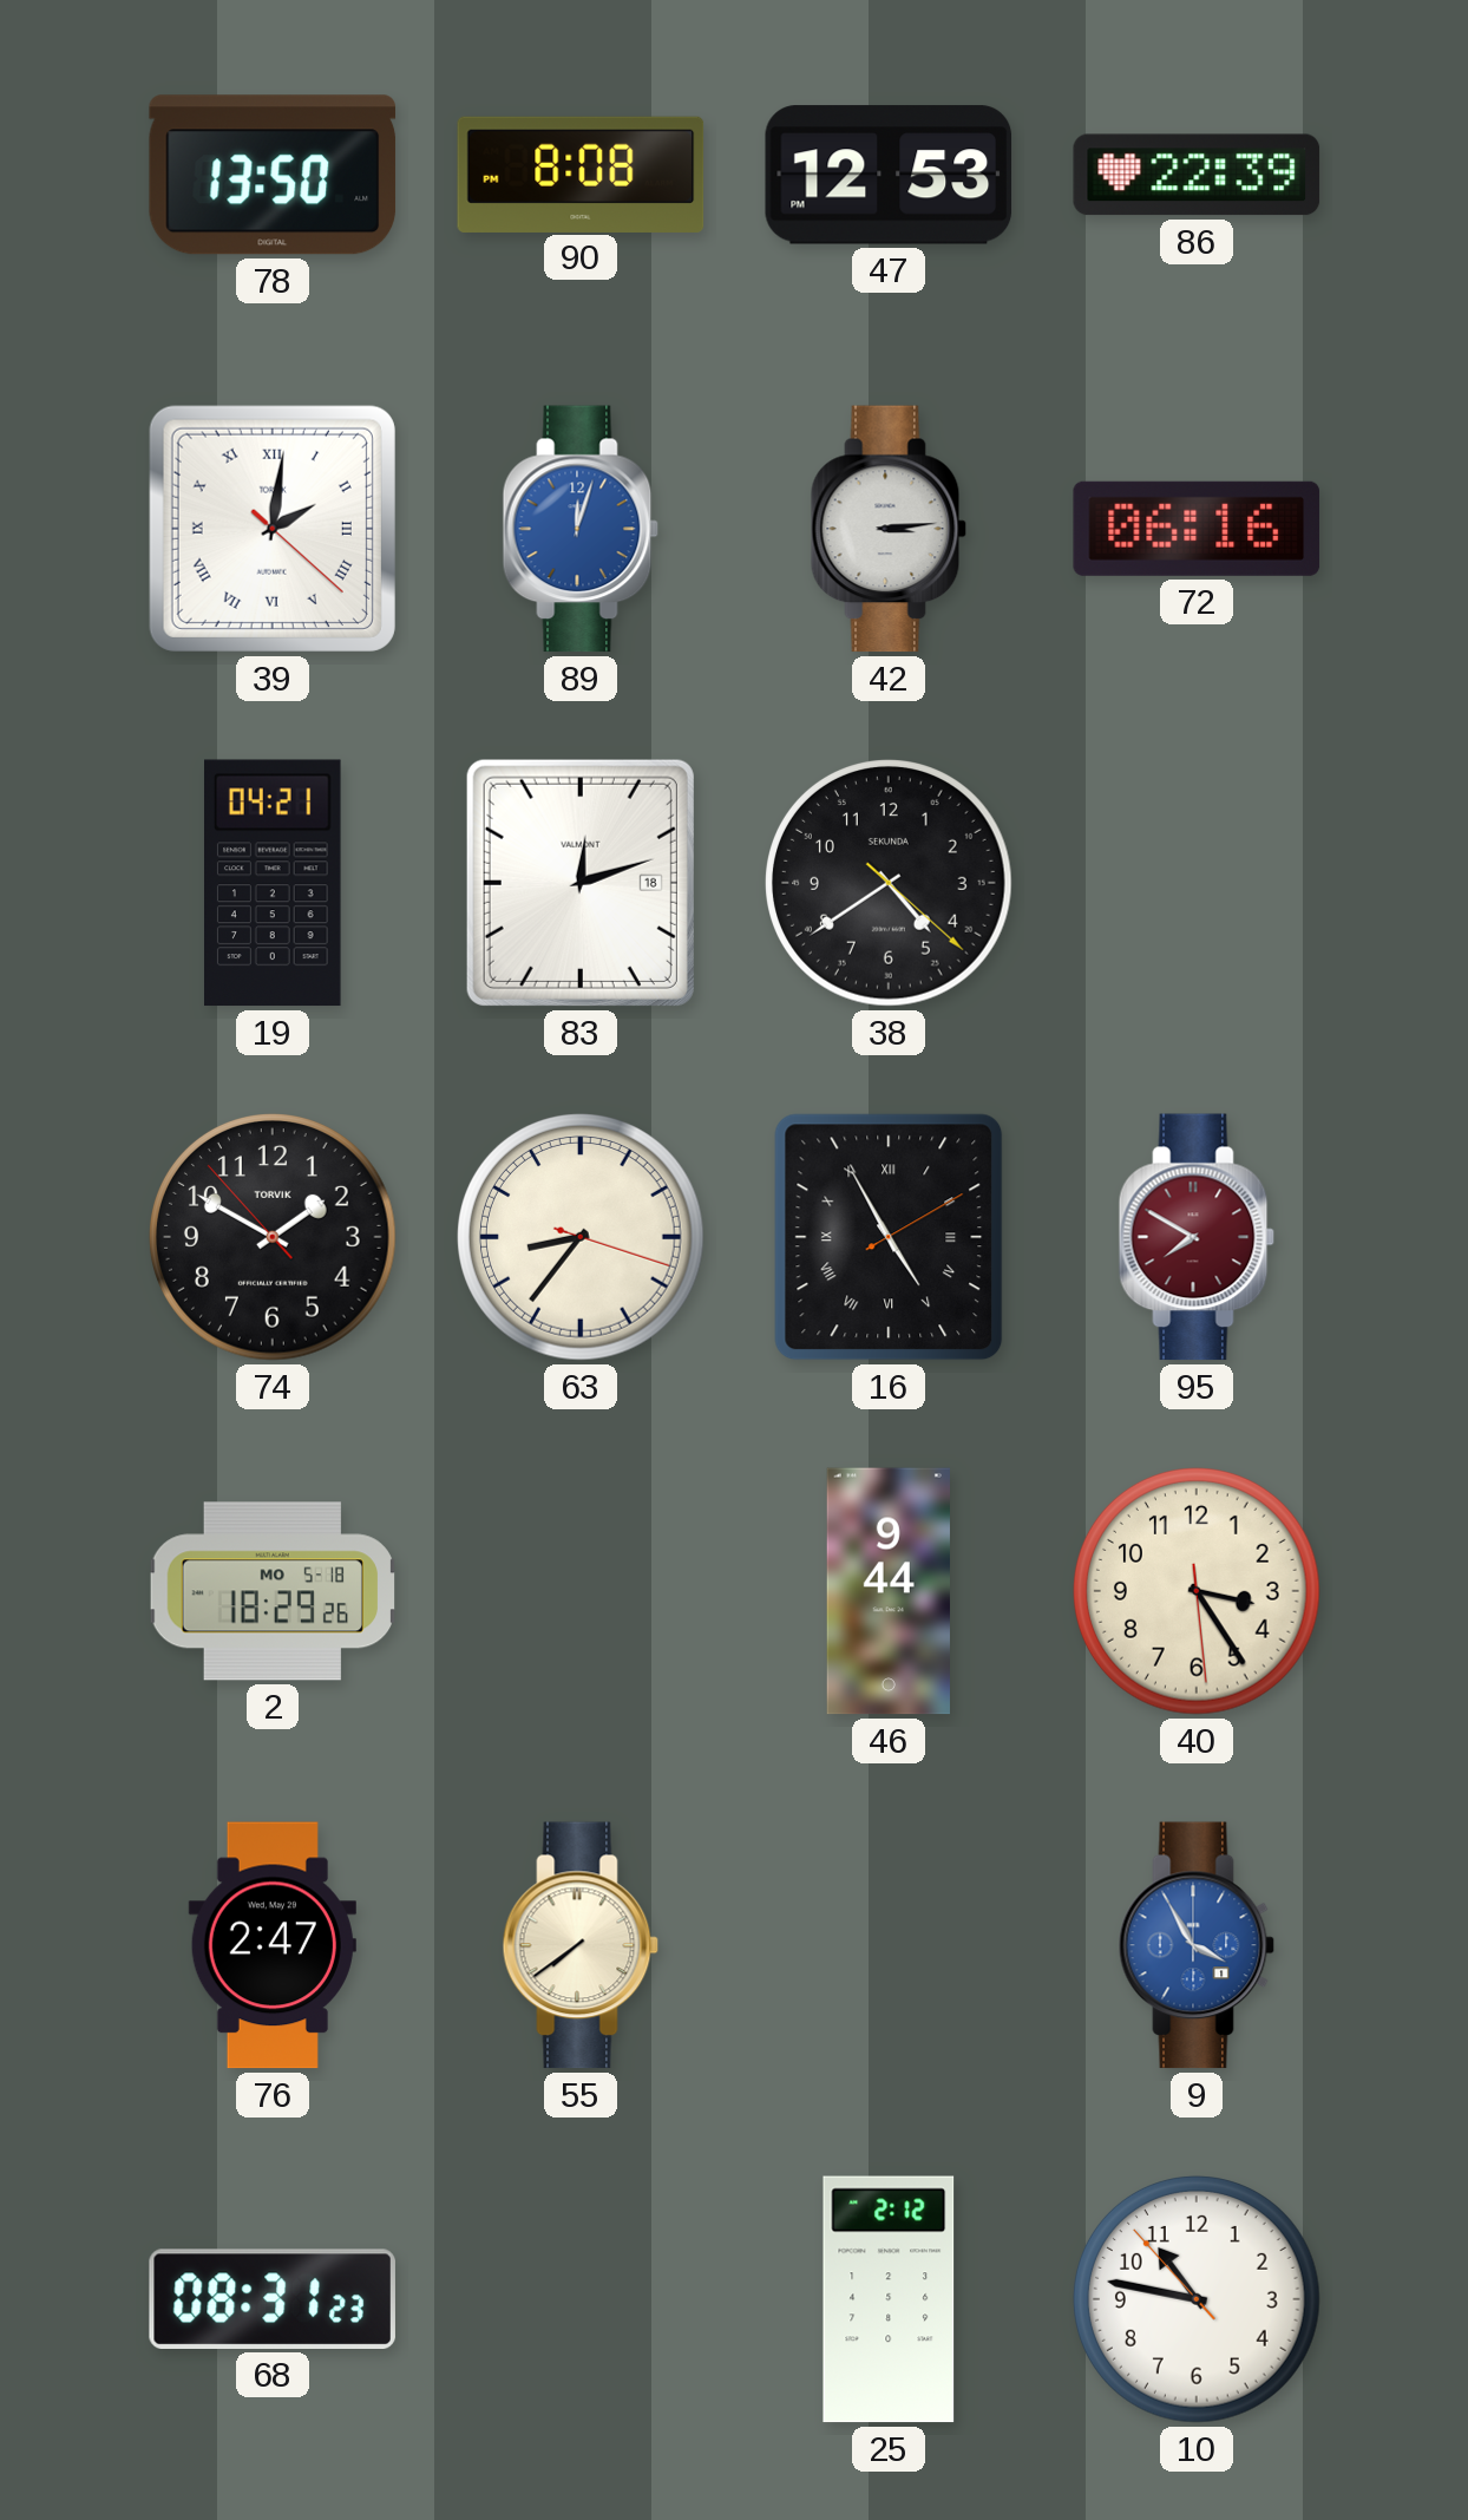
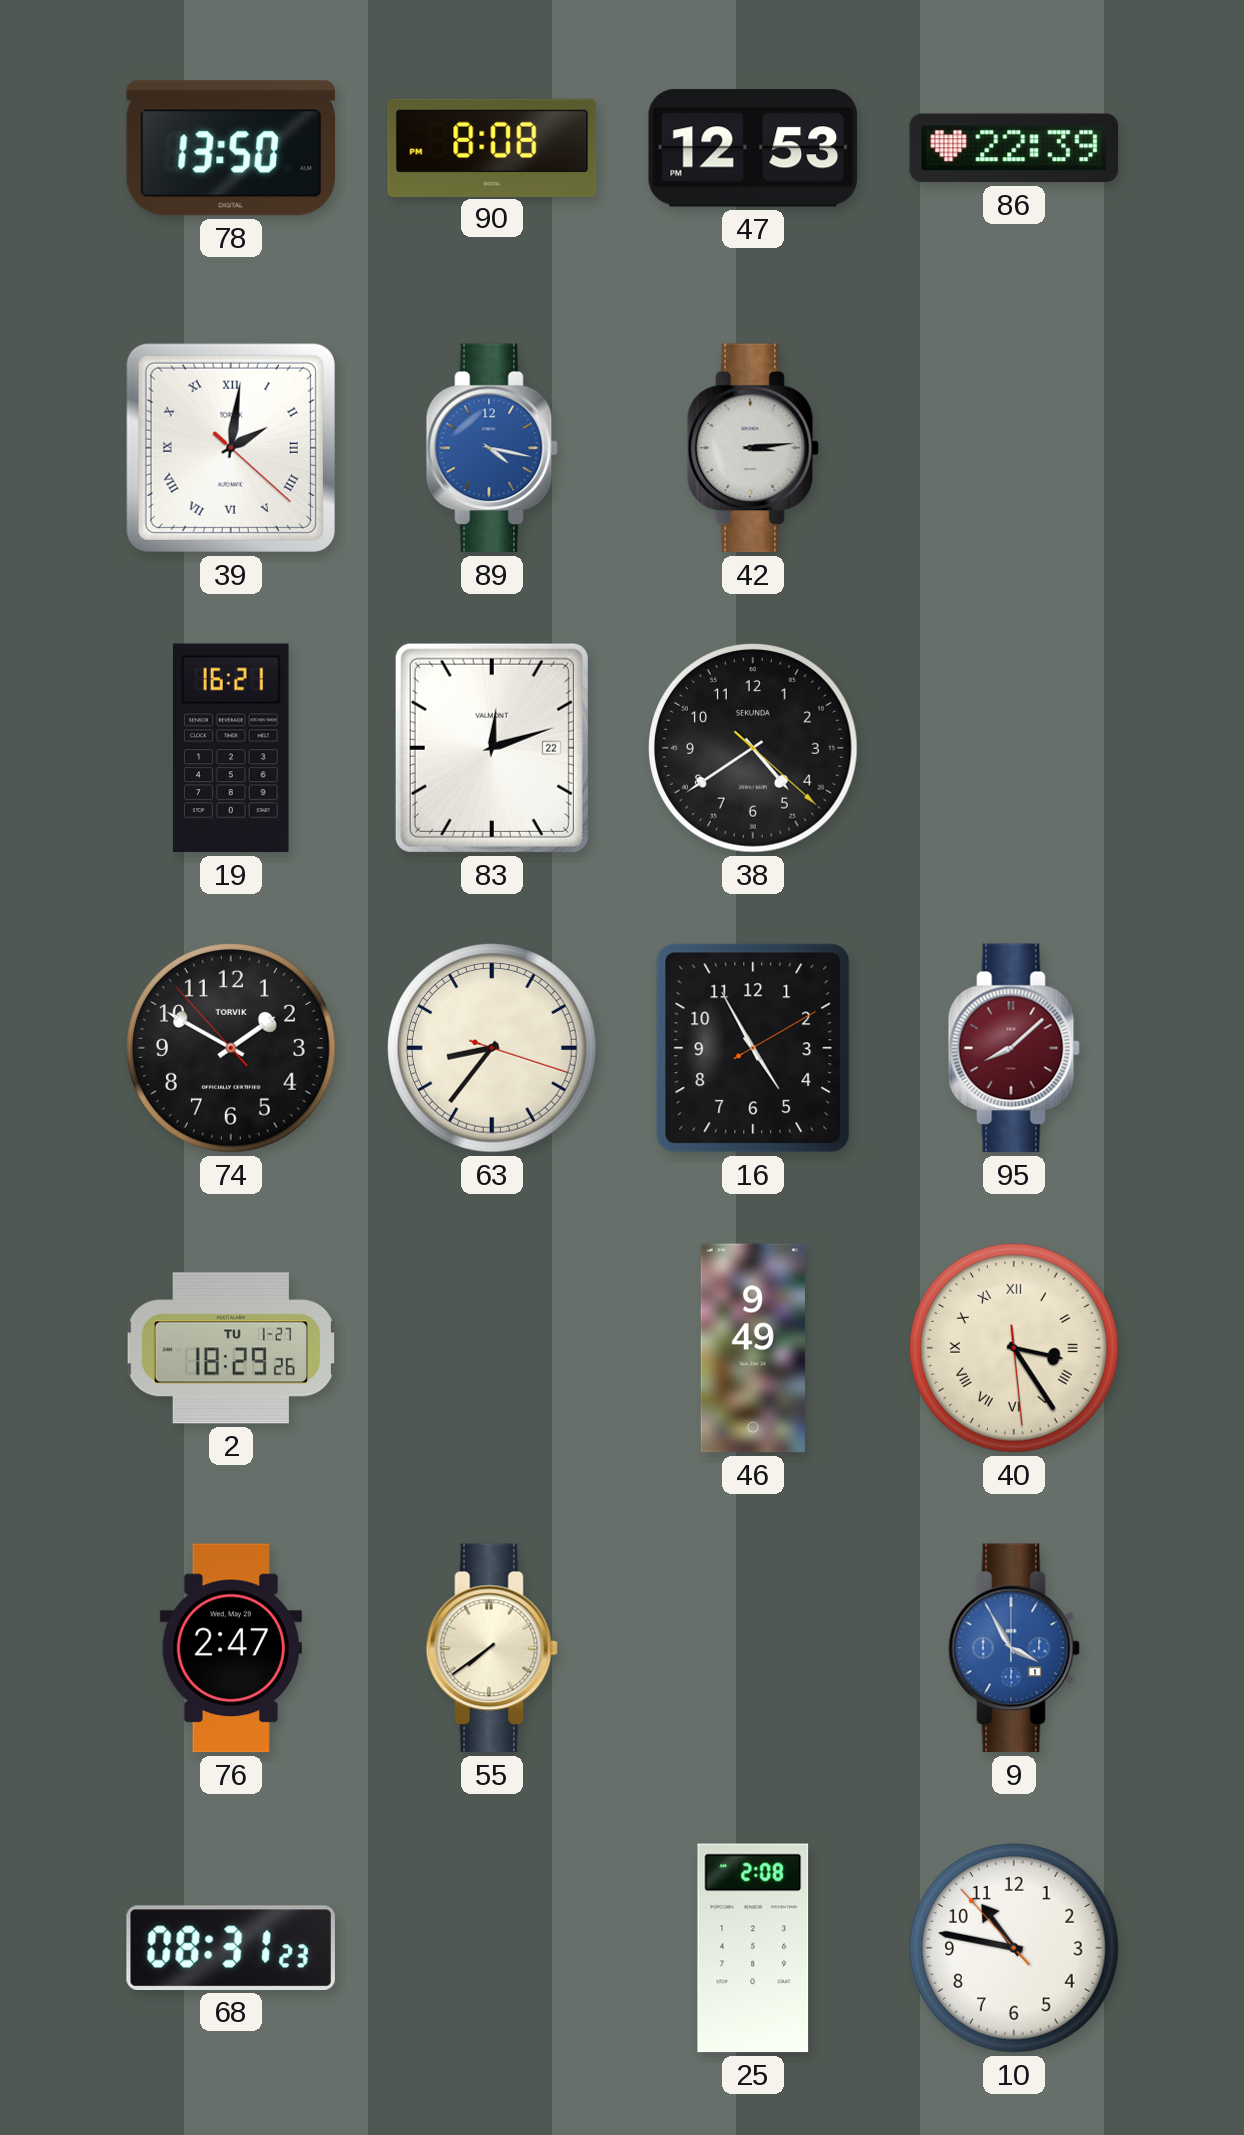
89: 12:03 -> 4:17 (492, 448)
72: 06:16 -> none (1197, 529)
19: 04:21 -> 16:21 (232, 748)
83 date: 18 -> 22 (492, 748)
16 numerals: Roman -> Arabic (753, 1048)
95: 7:50 -> 8:08 (1014, 1048)
2 date: MO 5-18 -> TU 1-27 (230, 1348)
46: 9:44 -> 9:49 (753, 1348)
40 numerals: Arabic -> Roman (1015, 1349)
25: 2:12 -> 2:08 (753, 1948)
